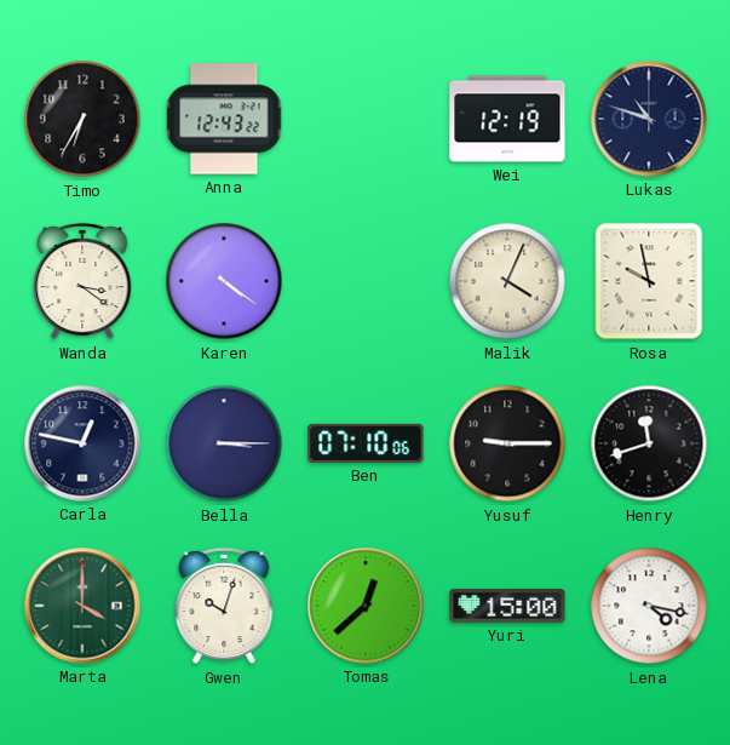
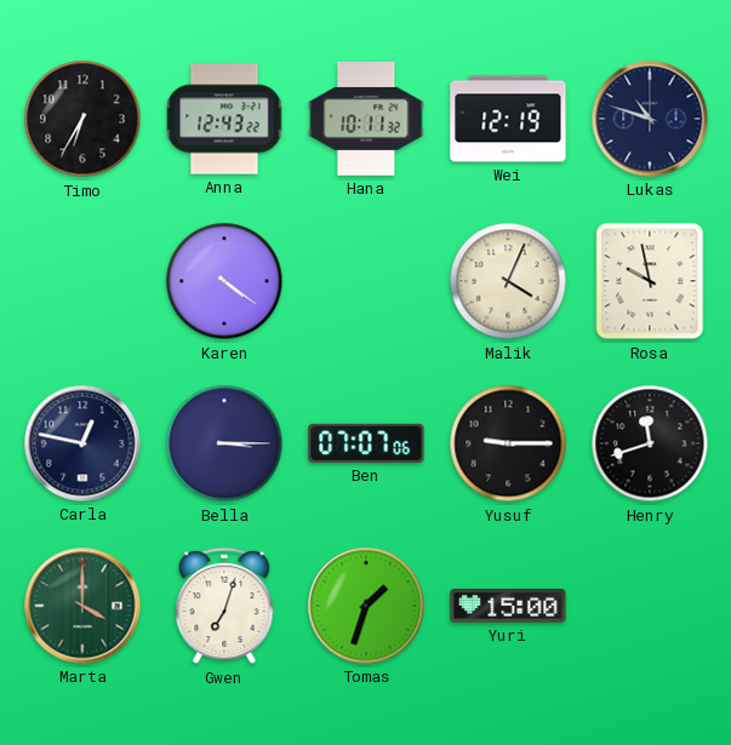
Hana: none -> 10:11 (366, 119)
Wanda: 3:21 -> none (82, 281)
Ben: 07:10 -> 07:07 (366, 443)
Gwen: 10:03 -> 7:03 (224, 606)
Tomas: 12:38 -> 1:33 (366, 606)
Lena: 4:17 -> none (649, 606)
